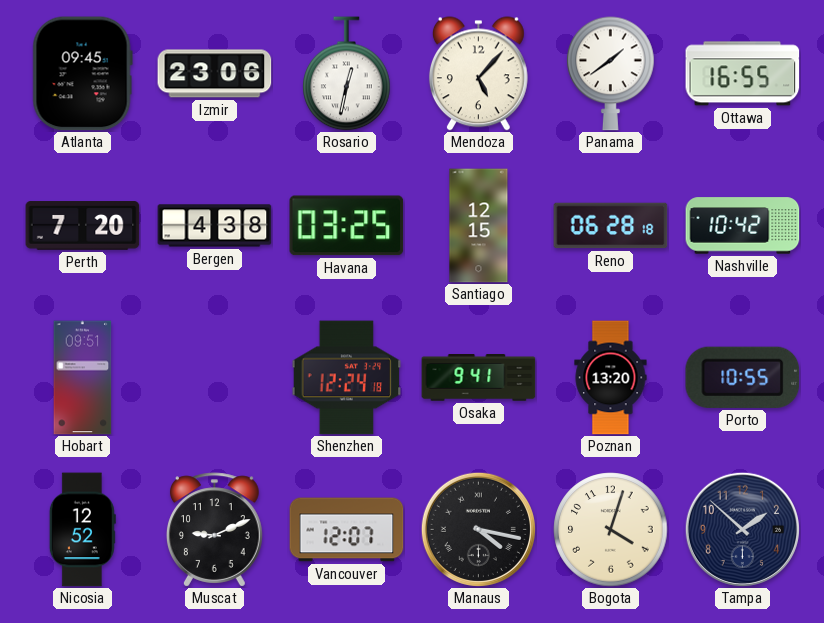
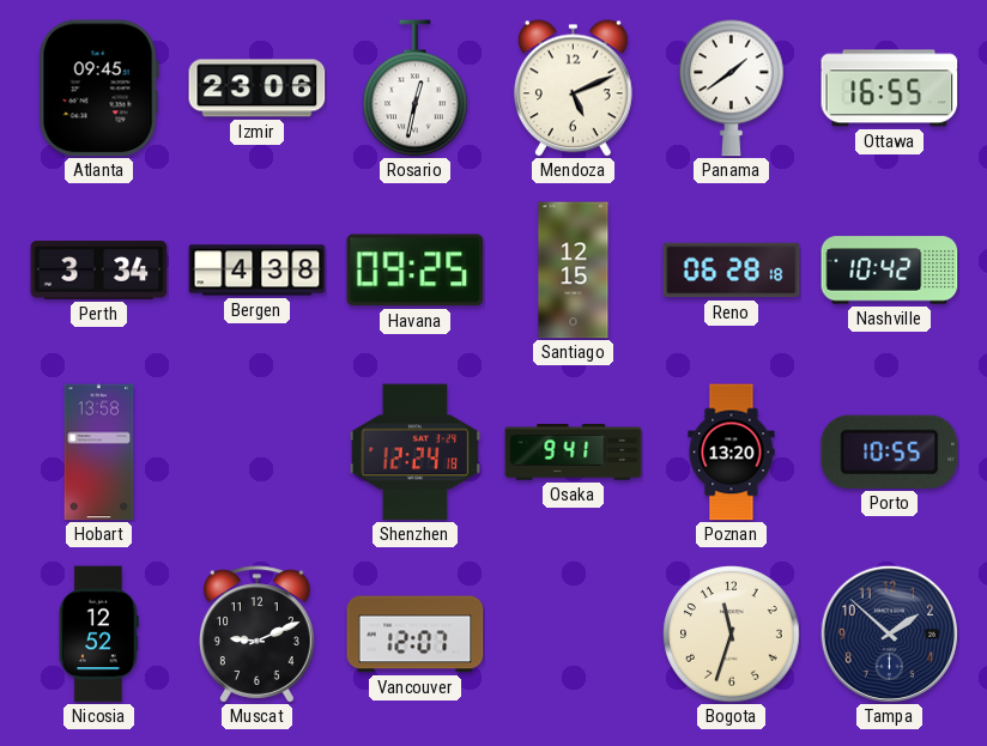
Mendoza: 5:07 -> 5:11 (573, 89)
Perth: 7:20 -> 3:34 (99, 271)
Havana: 03:25 -> 09:25 (416, 271)
Hobart: 09:51 -> 13:58 (99, 453)
Manaus: 4:17 -> none (478, 529)
Bogota: 4:03 -> 11:33 (732, 635)
